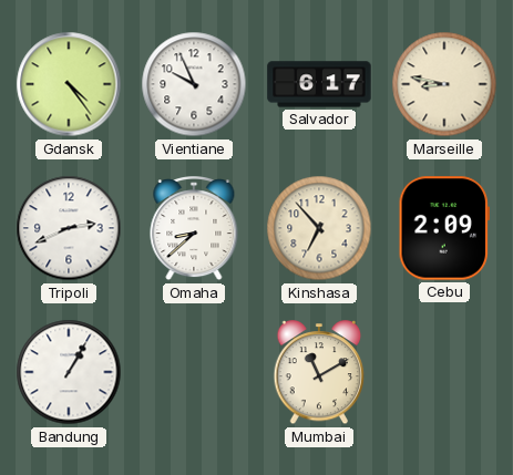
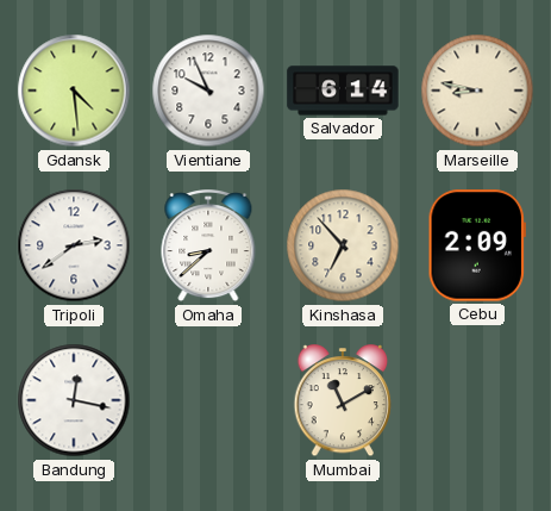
Gdansk: 4:24 -> 4:29 (74, 91)
Salvador: 6:17 -> 6:14 (343, 91)
Tripoli: 2:41 -> 2:39 (74, 245)
Bandung: 1:05 -> 12:17 (74, 400)
